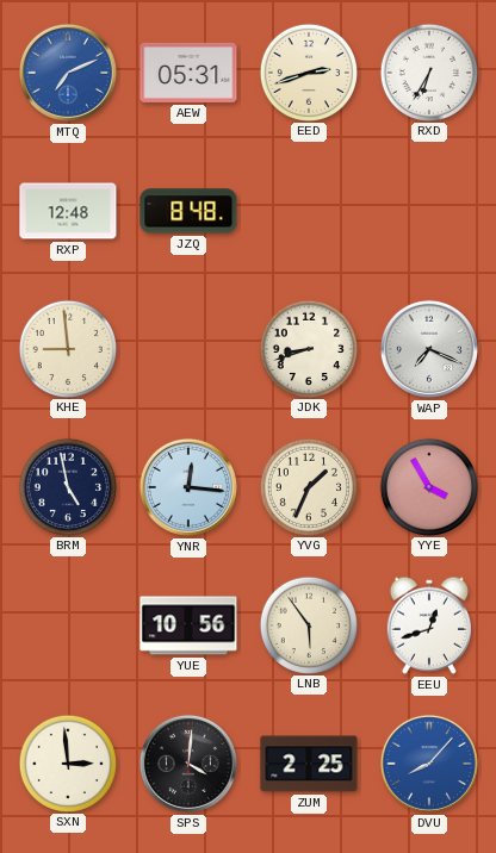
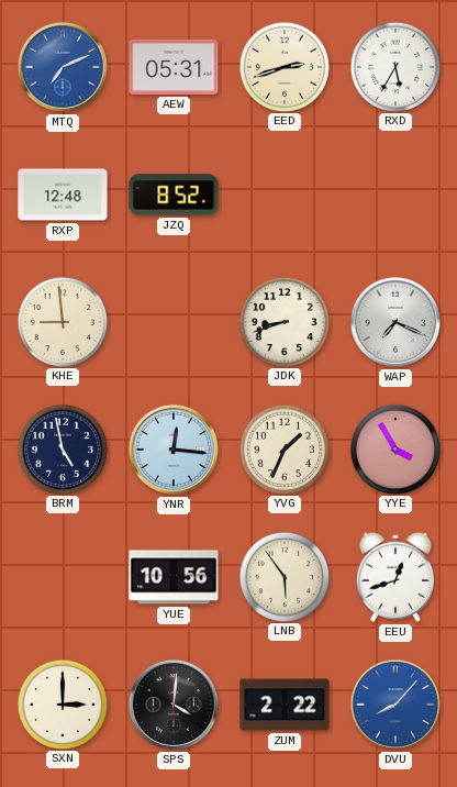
RXD: 6:35 -> 5:35 (394, 66)
JZQ: 8:48 -> 8:52 (174, 195)
SXN: 2:59 -> 3:00 (62, 703)
ZUM: 2:25 -> 2:22 (285, 705)
